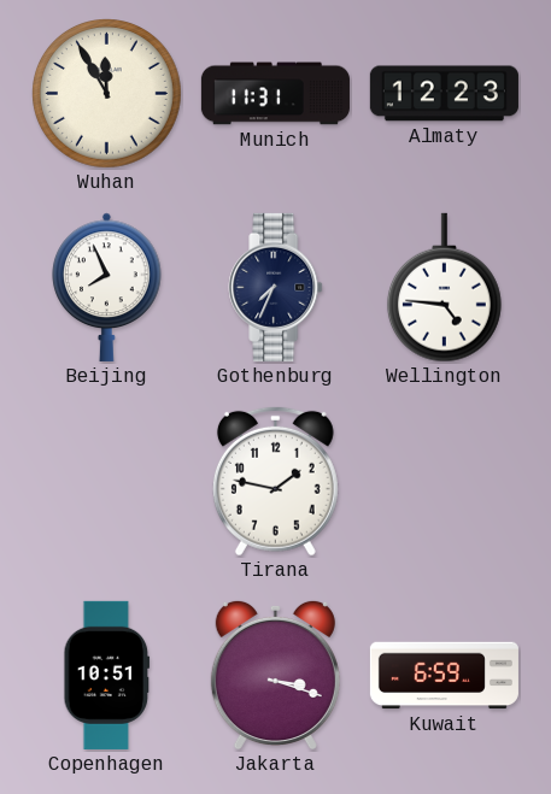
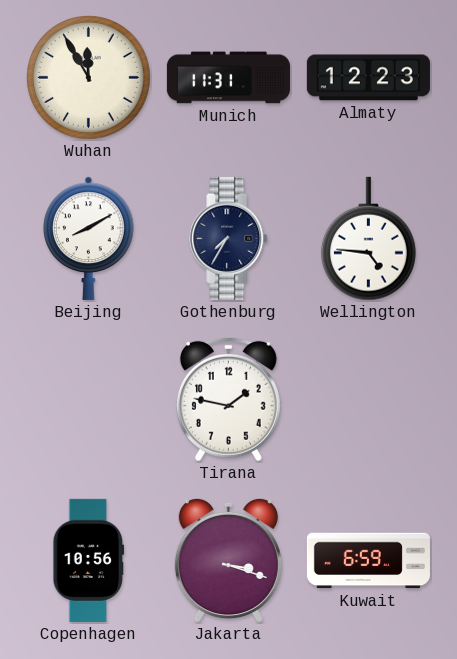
Beijing: 7:56 -> 8:10 (89, 238)
Gothenburg: 7:34 -> 7:35 (229, 238)
Copenhagen: 10:51 -> 10:56 (89, 560)
